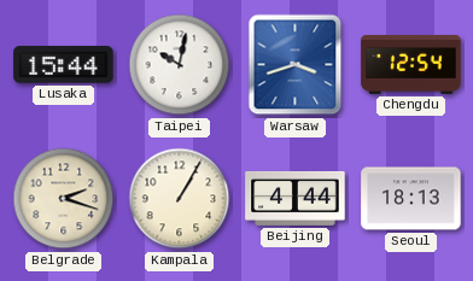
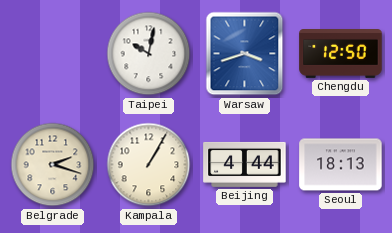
Lusaka: 15:44 -> none (64, 65)
Chengdu: 12:54 -> 12:50 (341, 54)
